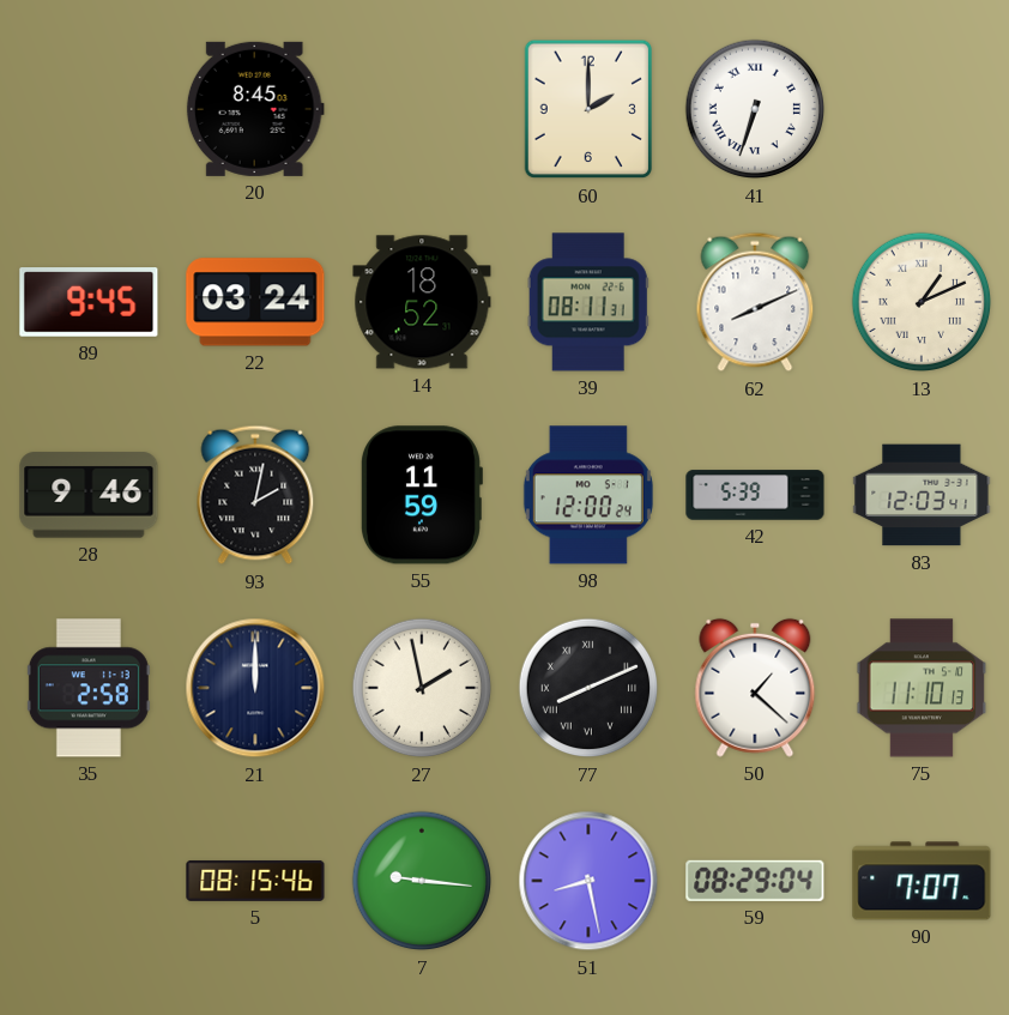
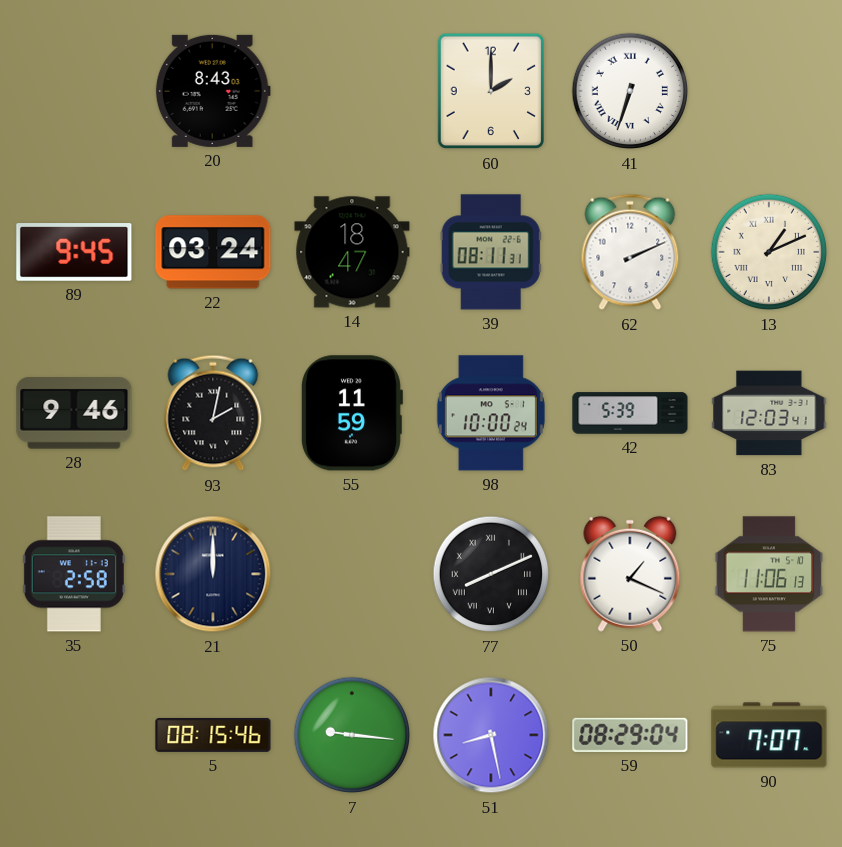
20: 8:45 -> 8:43 (213, 91)
14: 18:52 -> 18:47 (352, 252)
62: 8:11 -> 2:11 (630, 252)
98: 12:00 -> 10:00 (491, 413)
27: 1:58 -> none (422, 688)
50: 1:22 -> 1:19 (630, 574)
75: 11:10 -> 11:06 (769, 574)
